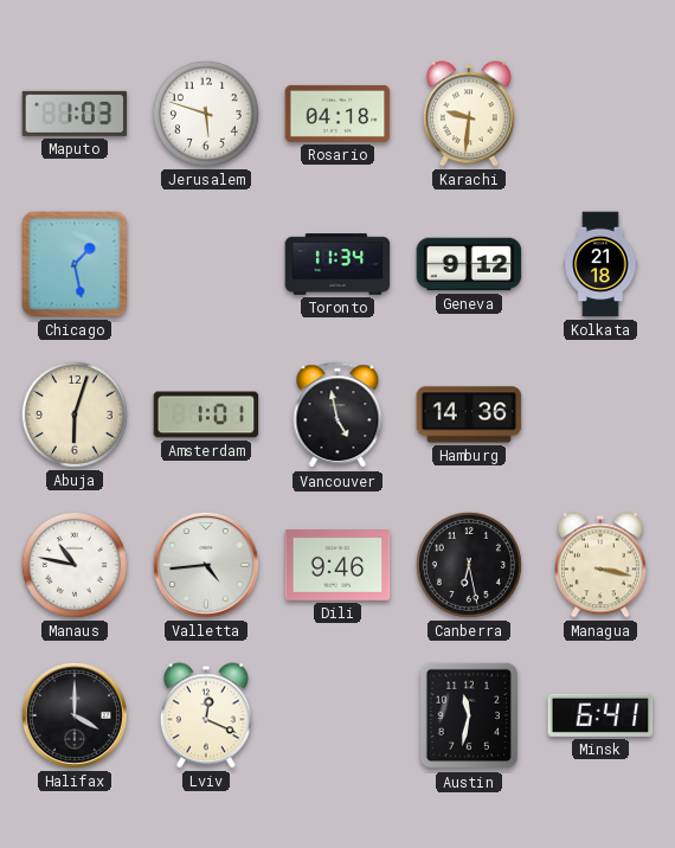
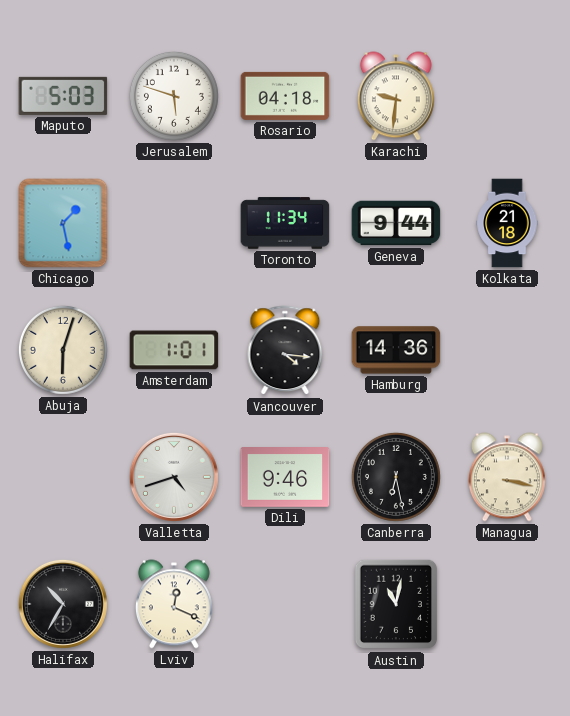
Maputo: 1:03 -> 5:03 (63, 96)
Geneva: 9:12 -> 9:44 (396, 223)
Vancouver: 4:58 -> 4:16 (285, 351)
Manaus: 10:47 -> none (75, 565)
Valletta: 4:44 -> 4:42 (174, 477)
Halifax: 4:00 -> 10:35 (63, 604)
Austin: 11:32 -> 11:02 (396, 604)
Minsk: 6:41 -> none (600, 715)
